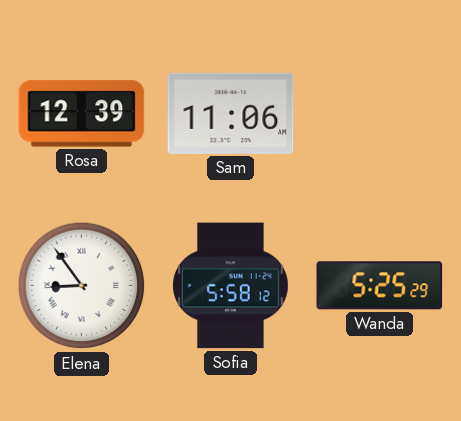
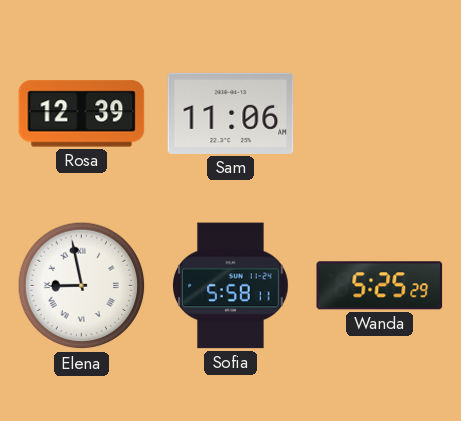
Elena: 8:54 -> 8:58 (82, 286)
Sofia: 5:58:12 -> 5:58:11 (231, 286)
